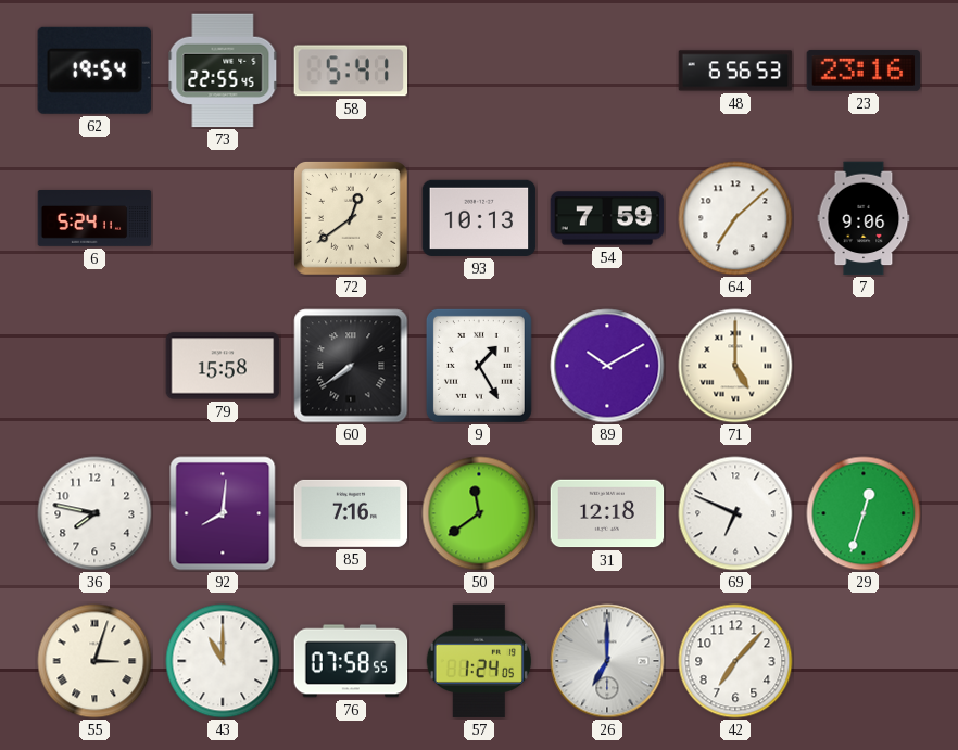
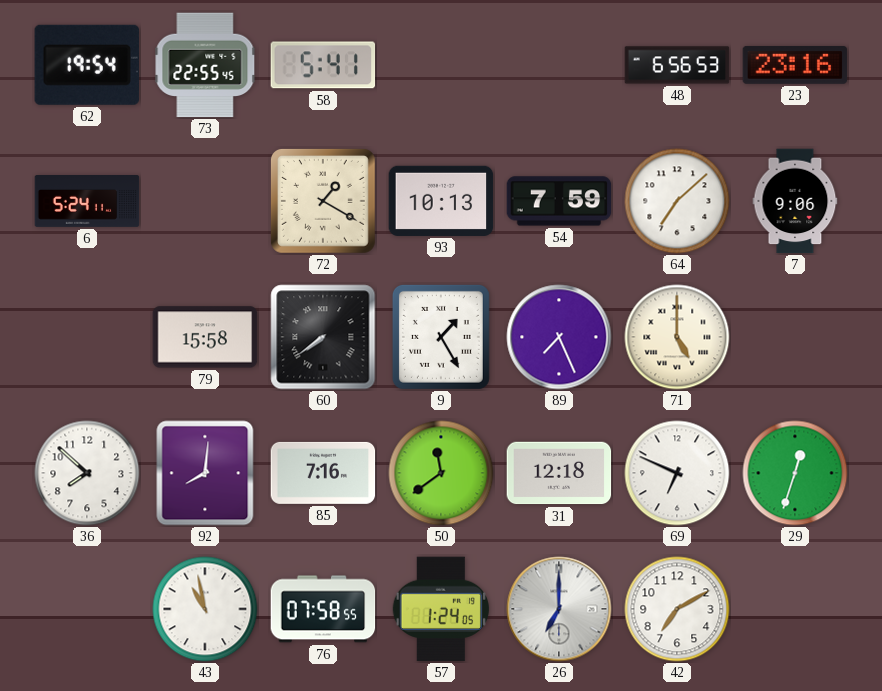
72: 12:39 -> 1:20 (323, 201)
89: 10:10 -> 7:26 (559, 337)
36: 7:47 -> 7:52 (87, 473)
55: 3:03 -> none (94, 661)
43: 11:00 -> 10:58 (205, 609)
42: 7:07 -> 7:10 (677, 609)
